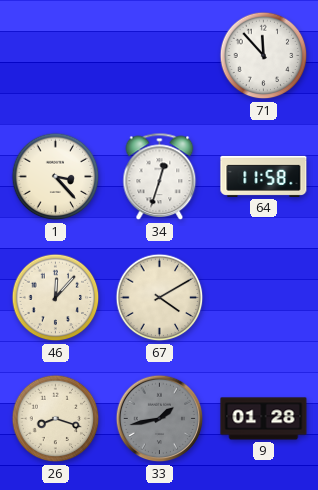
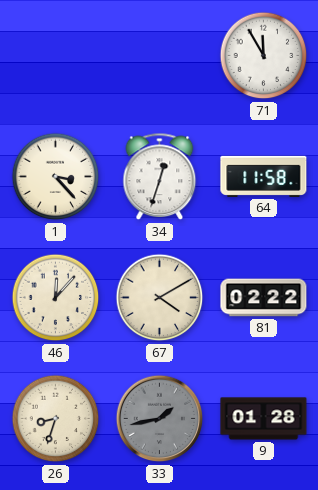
71: 11:53 -> 11:55 (264, 56)
81: none -> 02:22 (264, 298)
26: 8:18 -> 8:33 (56, 419)
